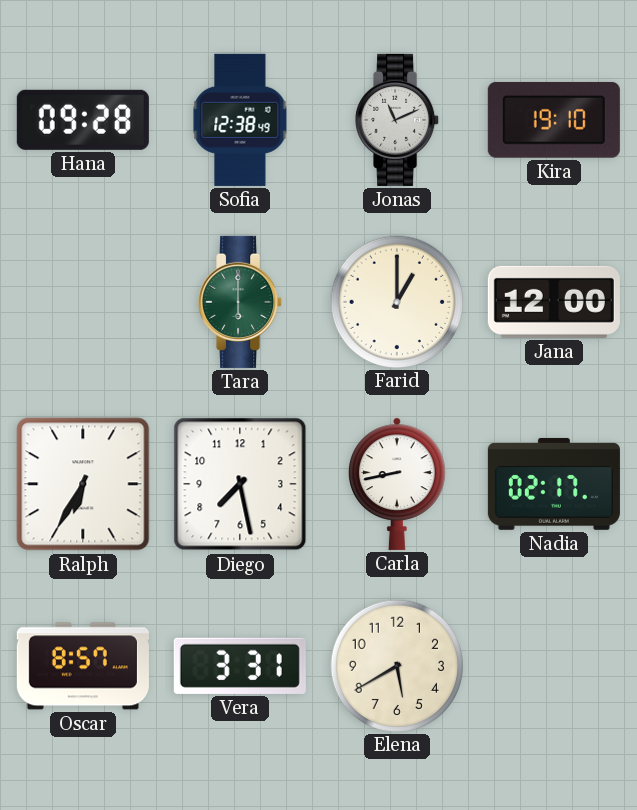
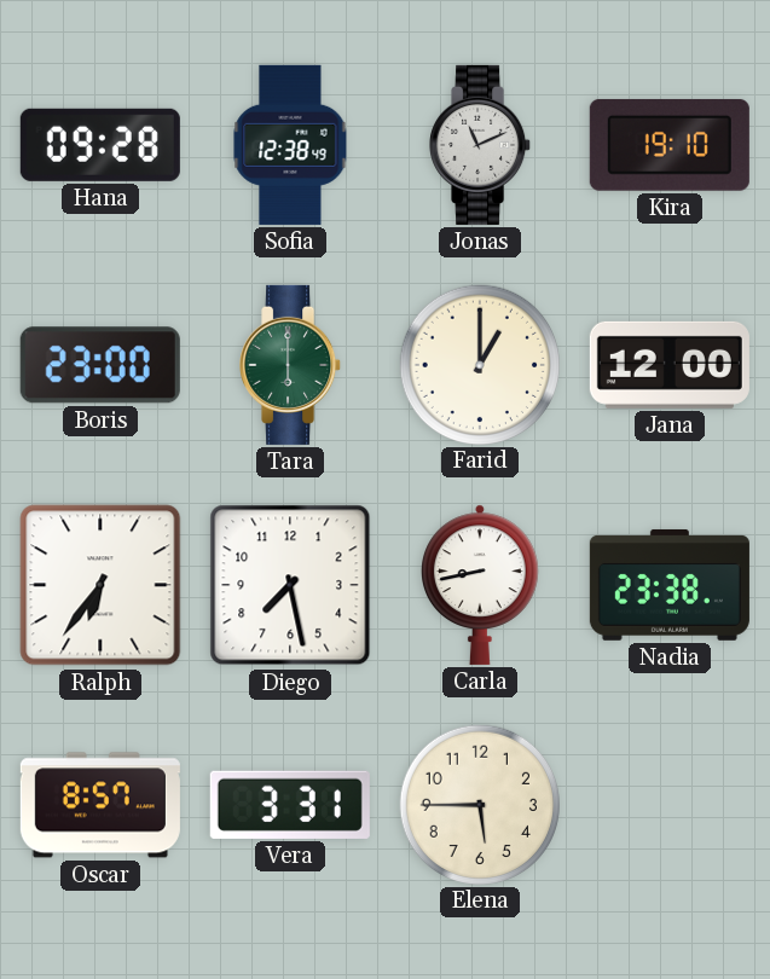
Boris: none -> 23:00 (100, 365)
Ralph: 6:35 -> 6:36 (100, 585)
Nadia: 02:17 -> 23:38 (670, 585)
Elena: 5:40 -> 5:45 (479, 804)
